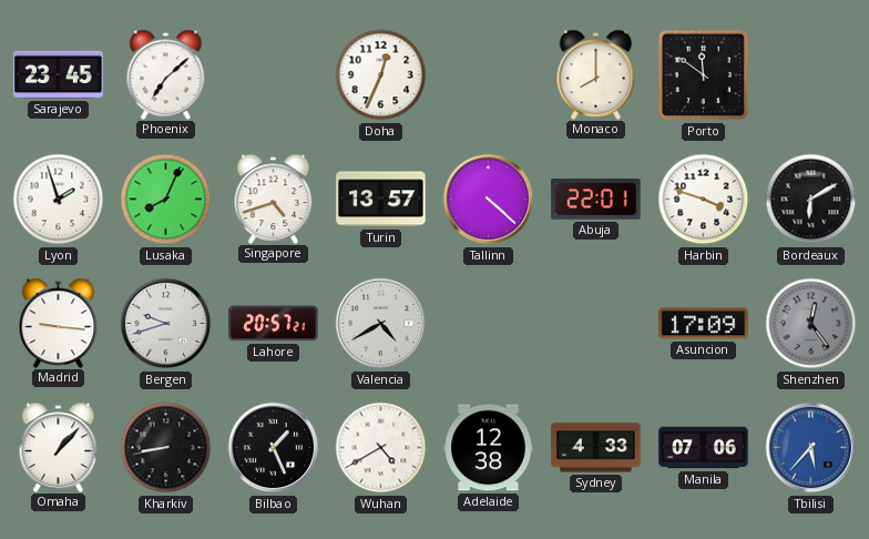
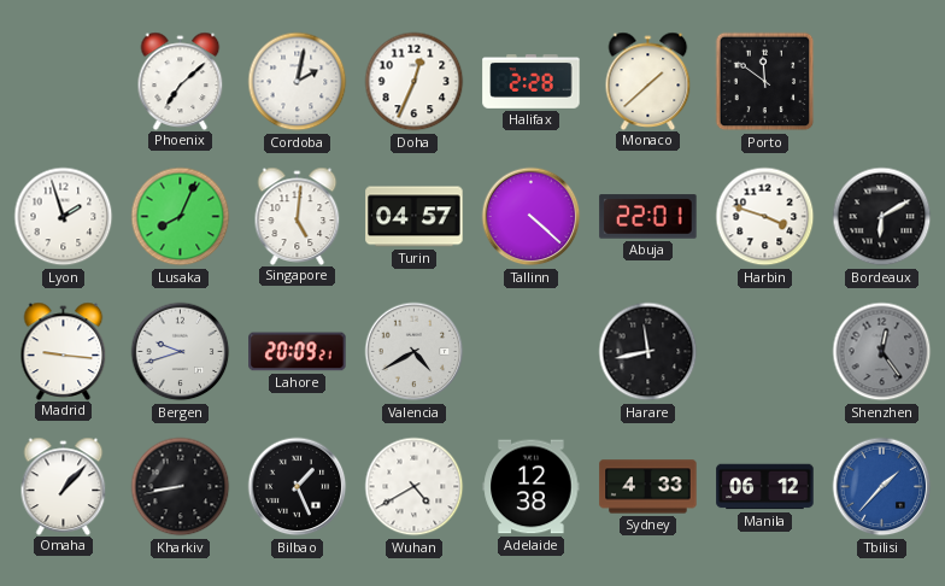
Sarajevo: 23:45 -> none (59, 74)
Cordoba: none -> 2:02 (298, 82)
Halifax: none -> 2:28 (532, 82)
Monaco: 8:00 -> 1:38 (648, 81)
Singapore: 4:42 -> 5:01 (298, 216)
Turin: 13:57 -> 04:57 (415, 217)
Lahore: 20:57 -> 20:09 (298, 352)
Harare: none -> 11:43 (648, 352)
Asuncion: 17:09 -> none (704, 324)
Manila: 07:06 -> 06:12 (765, 487)
Tbilisi: 5:37 -> 1:37 (882, 487)
